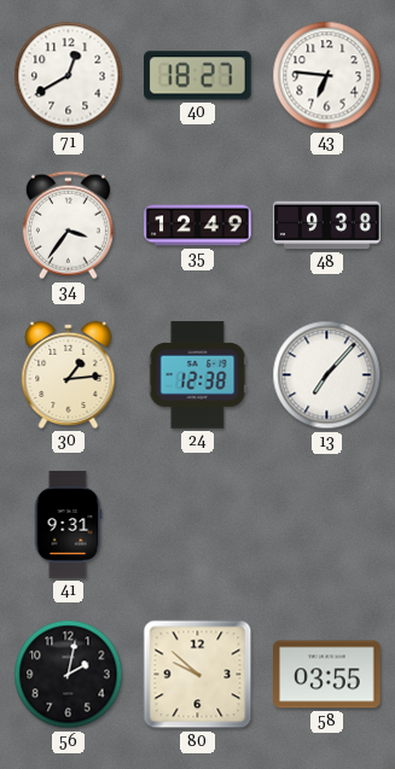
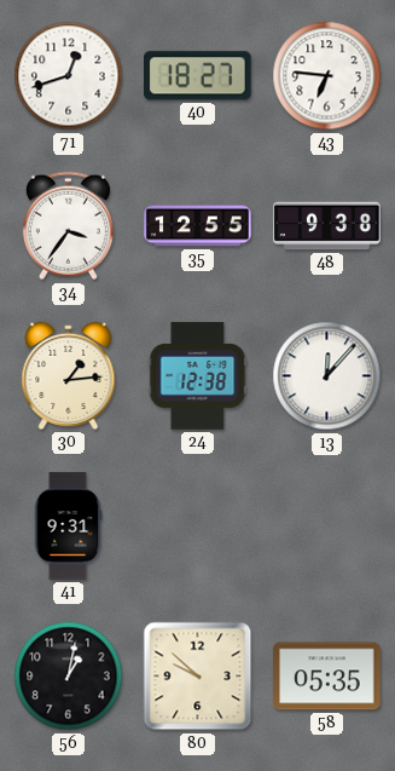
71: 12:40 -> 12:42 (69, 76)
35: 12:49 -> 12:55 (198, 226)
13: 7:07 -> 12:07 (327, 376)
56: 2:02 -> 1:02 (69, 677)
58: 03:55 -> 05:35 (327, 677)
